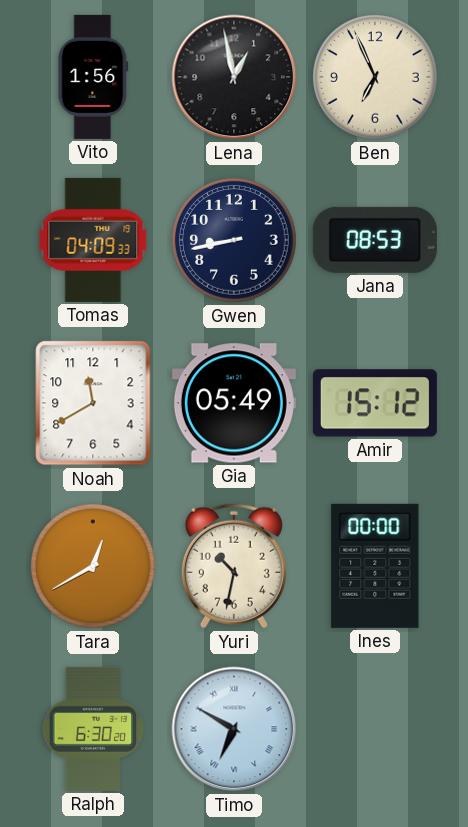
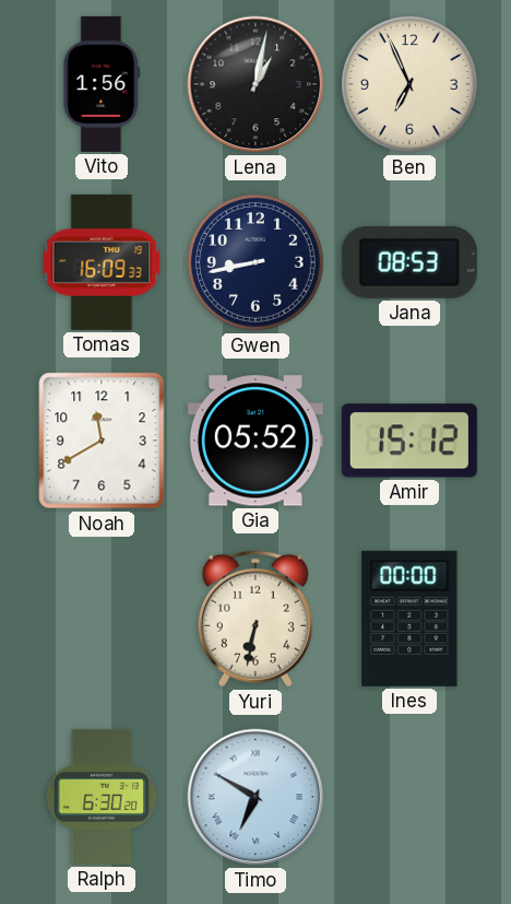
Lena: 12:58 -> 1:02 (255, 84)
Tomas: 04:09 -> 16:09 (102, 262)
Gia: 05:49 -> 05:52 (255, 441)
Tara: 12:40 -> none (94, 567)
Yuri: 10:32 -> 6:32 (255, 619)
